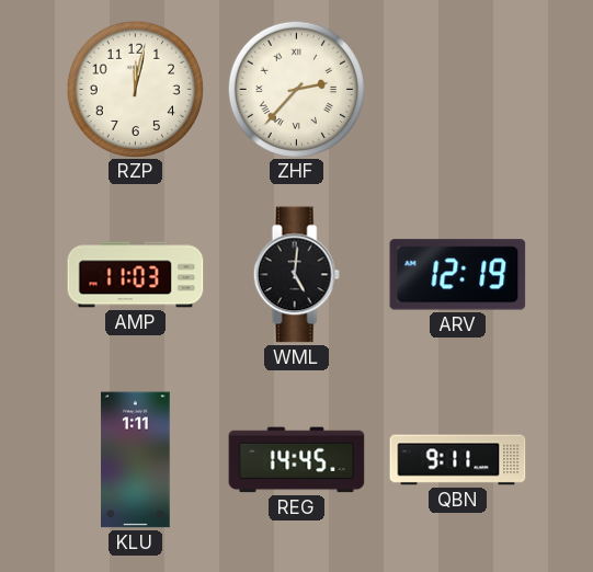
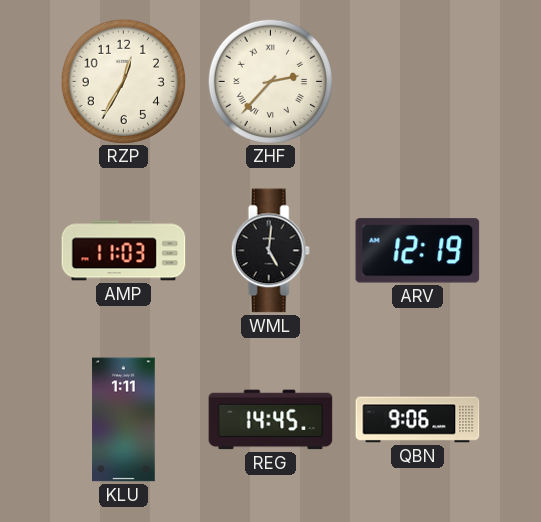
RZP: 12:02 -> 12:35 (123, 81)
QBN: 9:11 -> 9:06 (418, 420)
